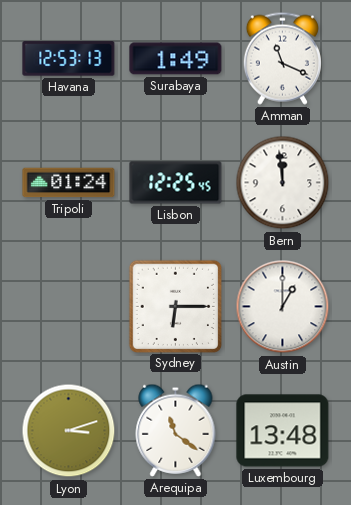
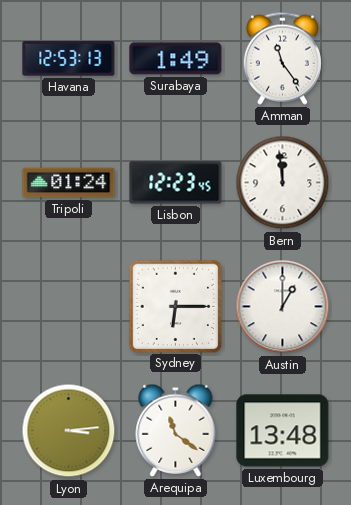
Amman: 11:19 -> 11:24 (282, 58)
Lisbon: 12:25 -> 12:23 (176, 183)
Lyon: 3:12 -> 3:14 (69, 431)
